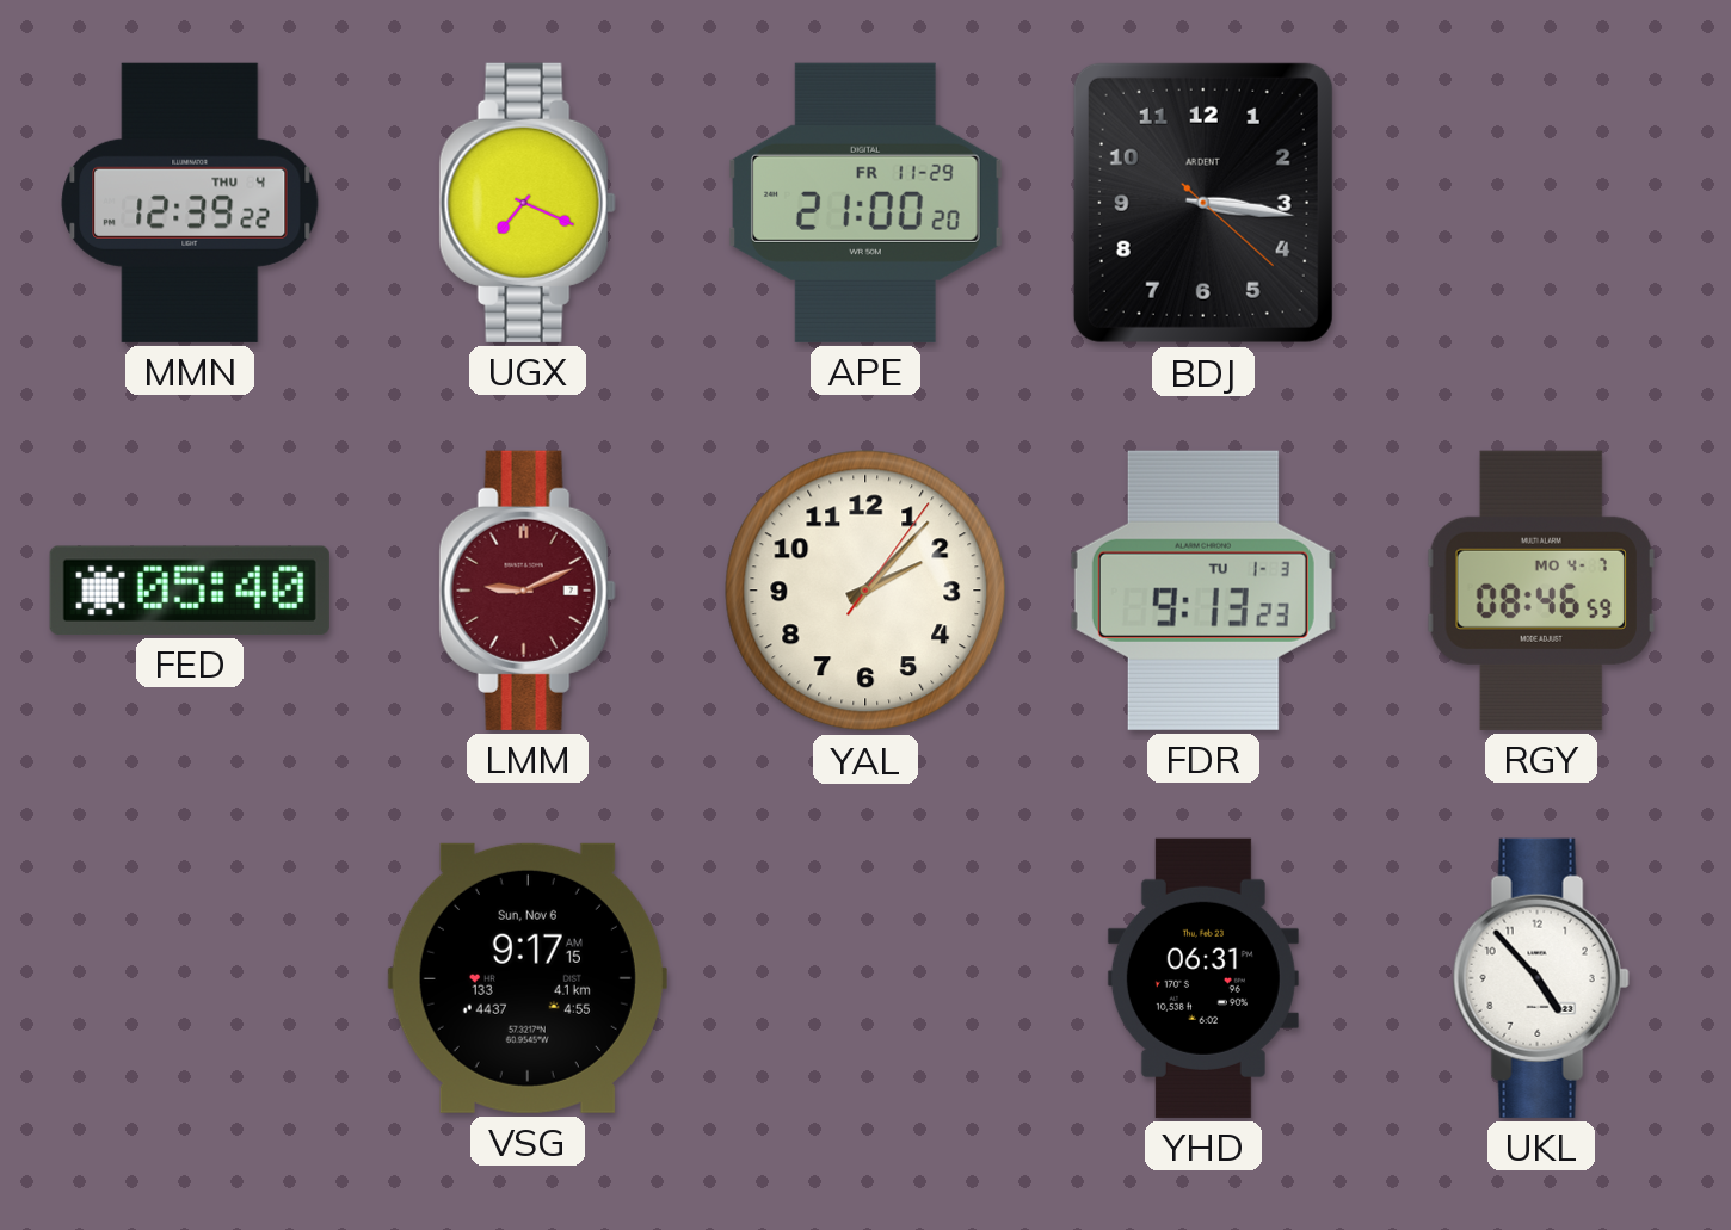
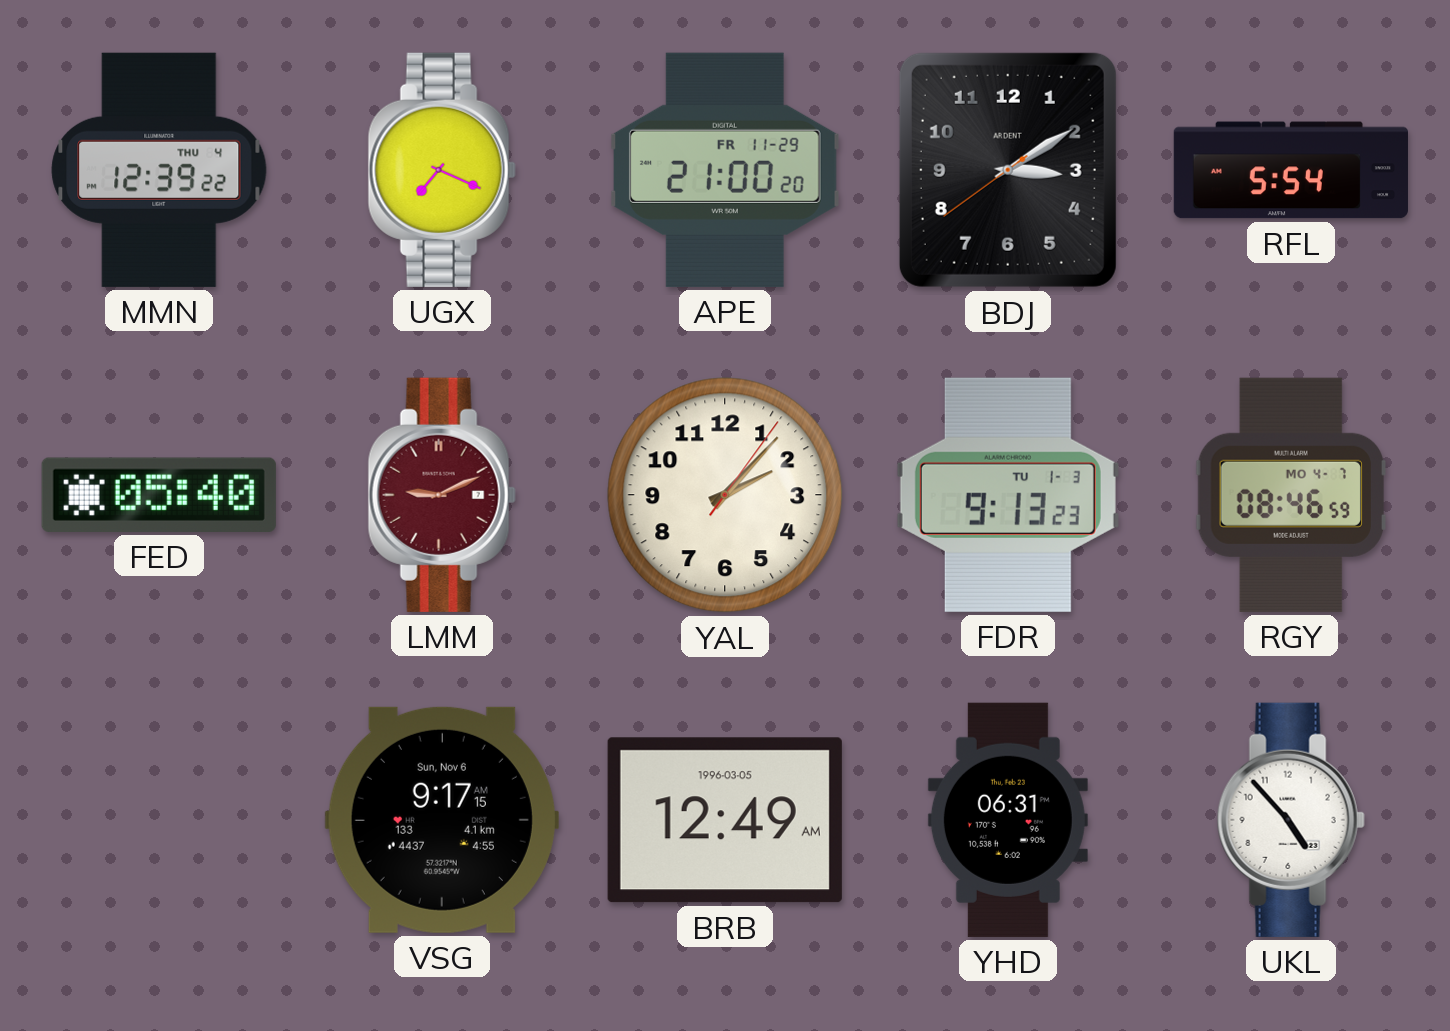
BDJ: 3:16 -> 3:09 (1008, 170)
RFL: none -> 5:54 (1291, 170)
BRB: none -> 12:49 (725, 820)
